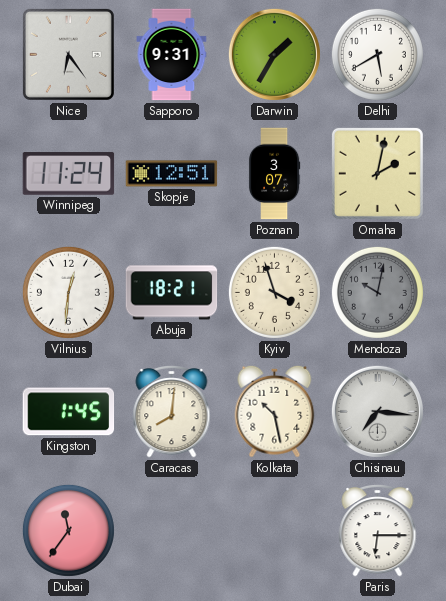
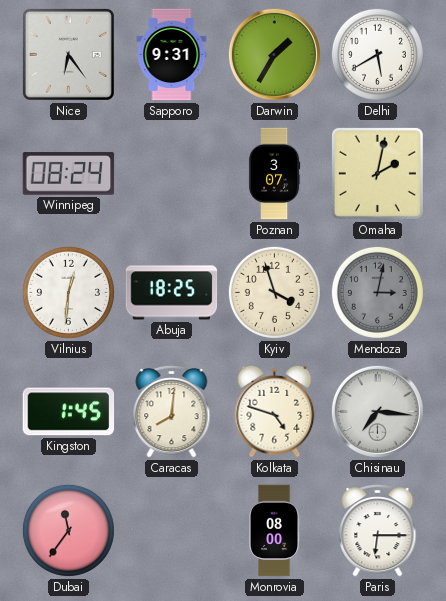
Winnipeg: 11:24 -> 08:24 (69, 174)
Skopje: 12:51 -> none (172, 174)
Abuja: 18:21 -> 18:25 (172, 293)
Mendoza: 10:02 -> 3:02 (377, 292)
Kolkata: 10:28 -> 4:48 (275, 411)
Monrovia: none -> 08:00 (275, 531)
